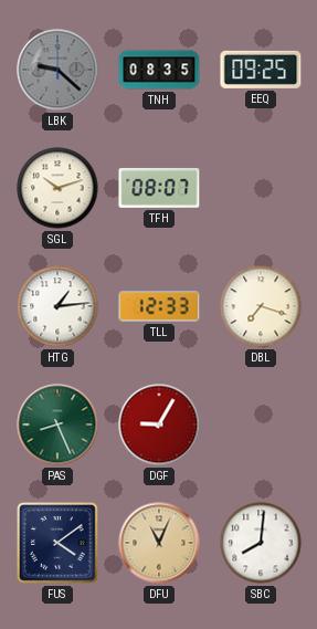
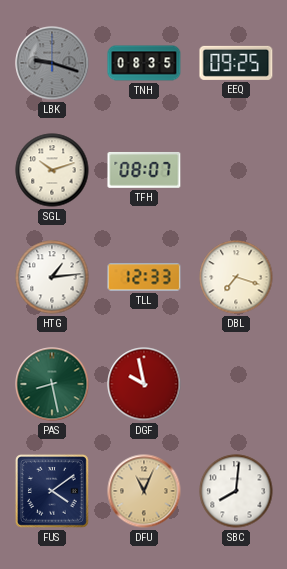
LBK: 9:22 -> 9:18 (52, 63)
PAS: 8:26 -> 8:28 (52, 384)
DGF: 9:05 -> 9:58 (144, 384)
